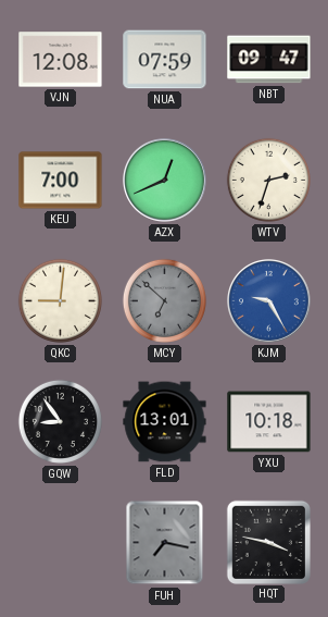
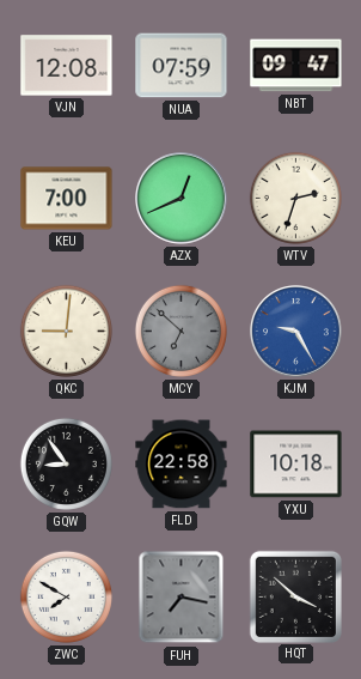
FLD: 13:01 -> 22:58 (182, 465)
ZWC: none -> 7:50 (66, 596)
HQT: 3:47 -> 3:52 (295, 596)
